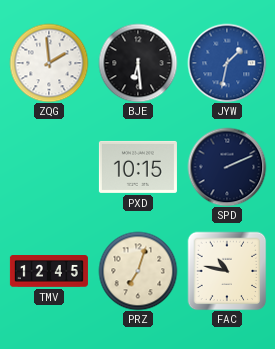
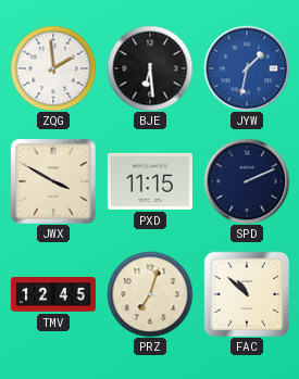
JWX: none -> 3:50 (53, 181)
PXD: 10:15 -> 11:15 (150, 181)
FAC: 10:47 -> 10:52 (247, 294)
